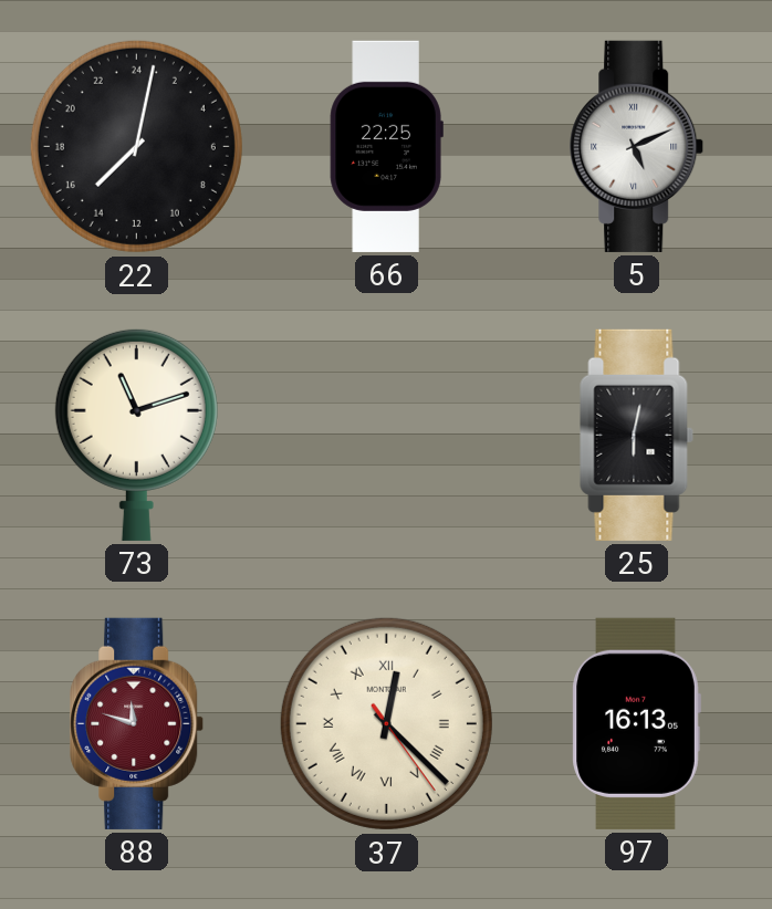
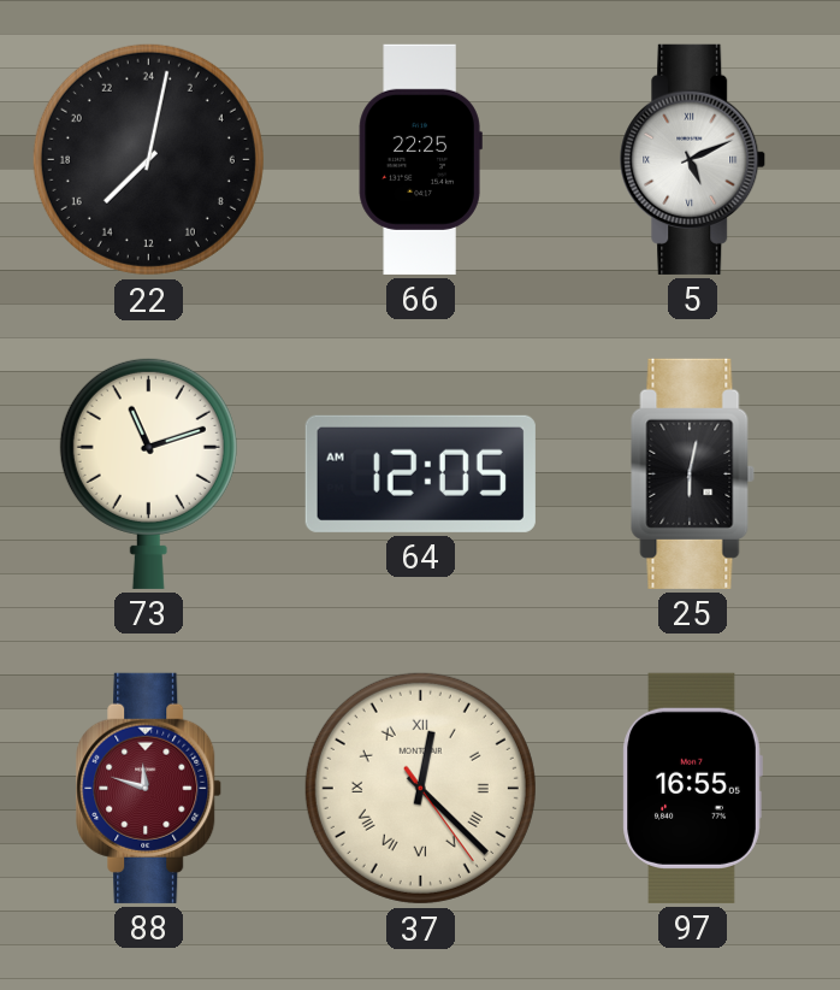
64: none -> 12:05 (420, 473)
97: 16:13 -> 16:55 (692, 788)
